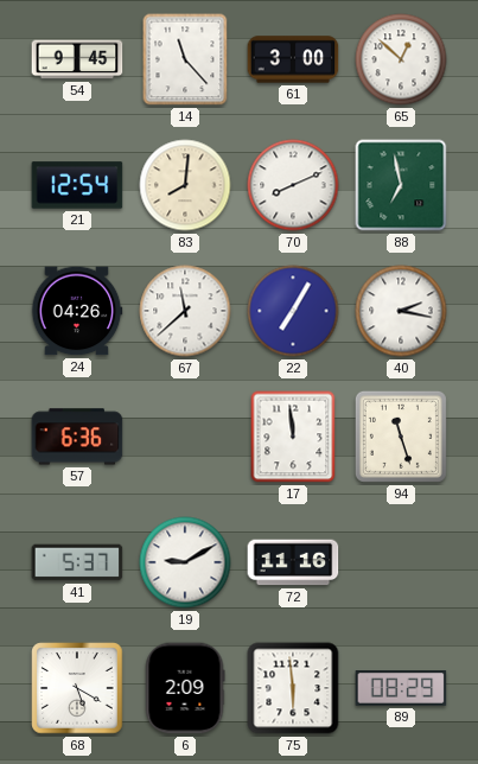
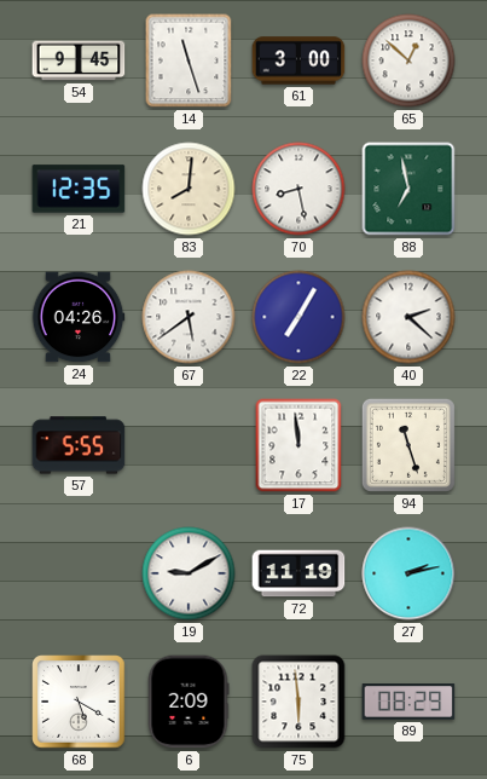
14: 11:23 -> 11:27 (189, 60)
21: 12:54 -> 12:35 (79, 189)
70: 8:11 -> 8:28 (298, 189)
67: 11:38 -> 5:39 (189, 317)
40: 2:17 -> 2:22 (408, 317)
57: 6:36 -> 5:55 (79, 445)
41: 5:37 -> none (77, 562)
72: 11:16 -> 11:19 (298, 573)
27: none -> 2:13 (408, 573)
